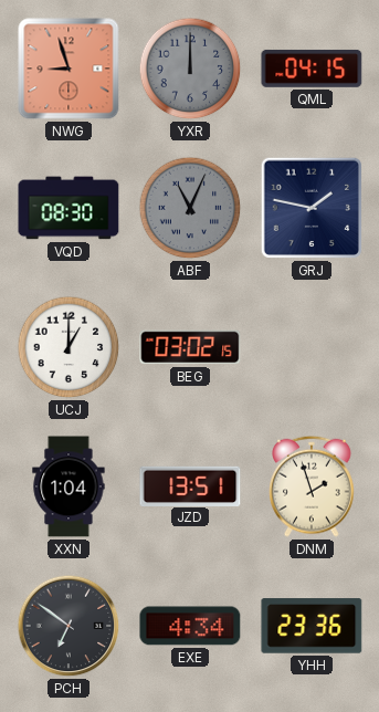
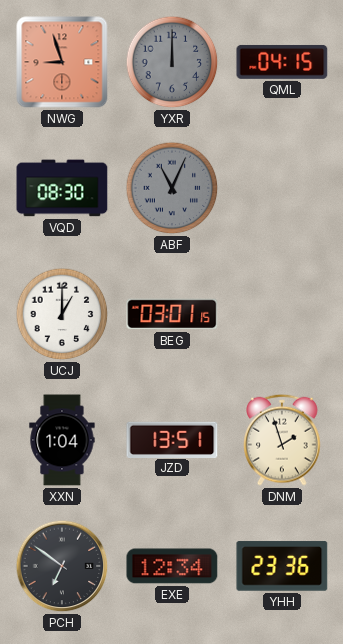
GRJ: 1:47 -> none (312, 208)
BEG: 03:02 -> 03:01 (172, 314)
EXE: 4:34 -> 12:34 (172, 566)
